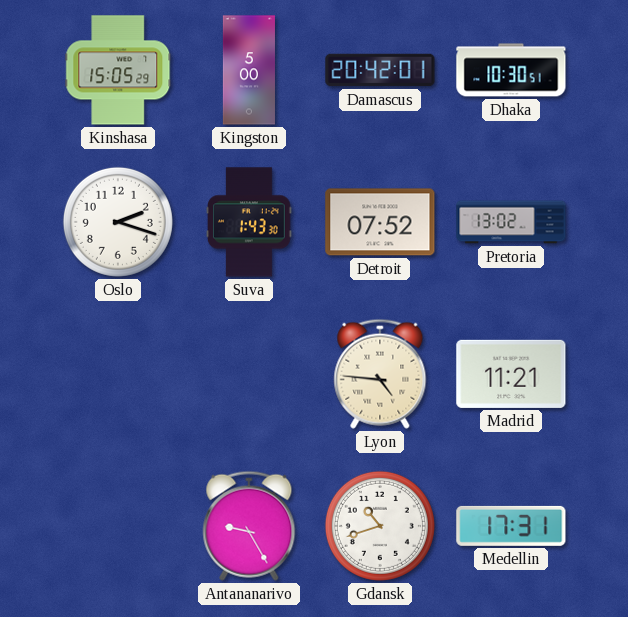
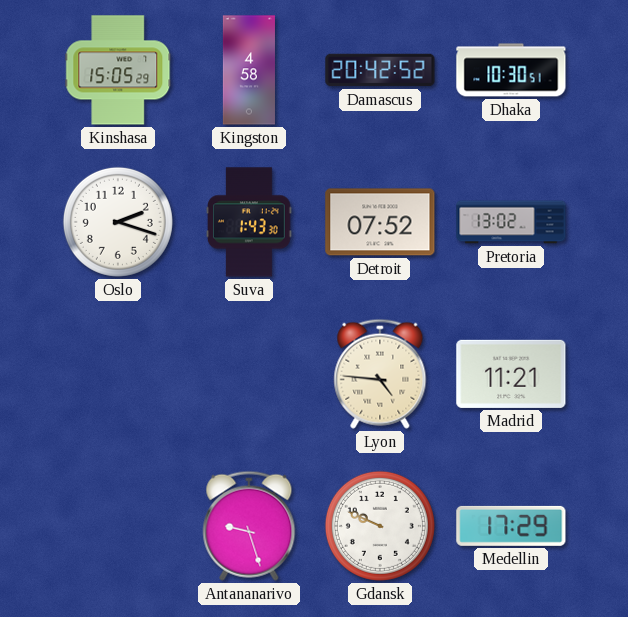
Kingston: 5:00 -> 4:58 (249, 70)
Damascus: 20:42:01 -> 20:42:52 (380, 70)
Antananarivo: 9:25 -> 9:27 (249, 526)
Gdansk: 10:42 -> 9:49 (380, 526)
Medellin: 17:31 -> 17:29 (511, 526)
